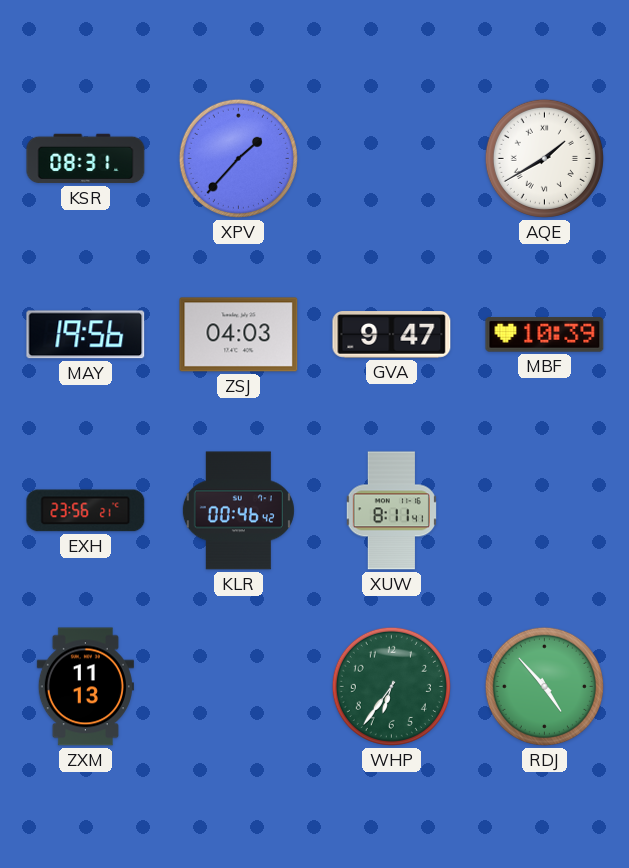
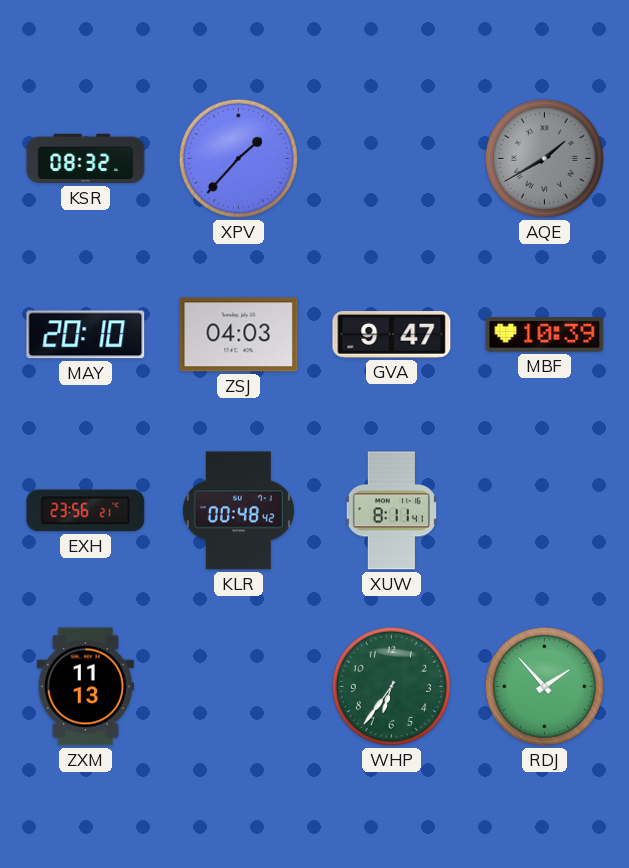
KSR: 08:31 -> 08:32 (86, 159)
AQE dial: white -> grey (544, 158)
MAY: 19:56 -> 20:10 (86, 335)
KLR: 00:46 -> 00:48 (238, 511)
RDJ: 4:53 -> 1:53 (544, 686)
